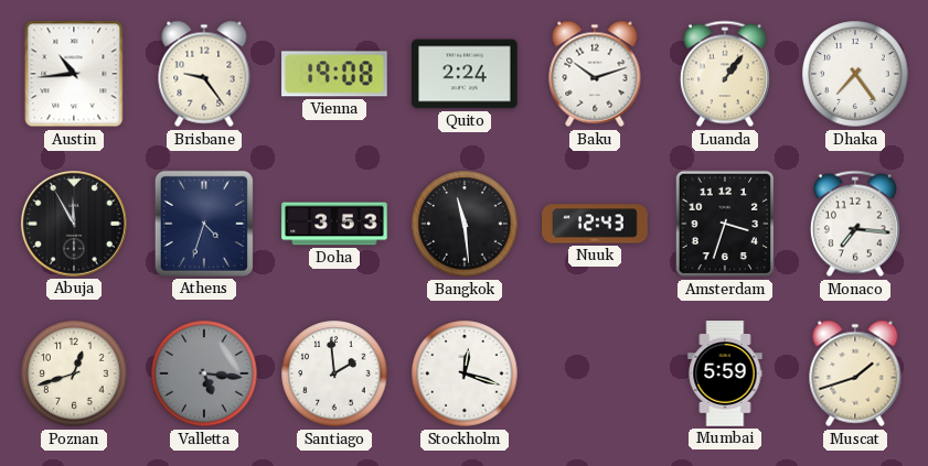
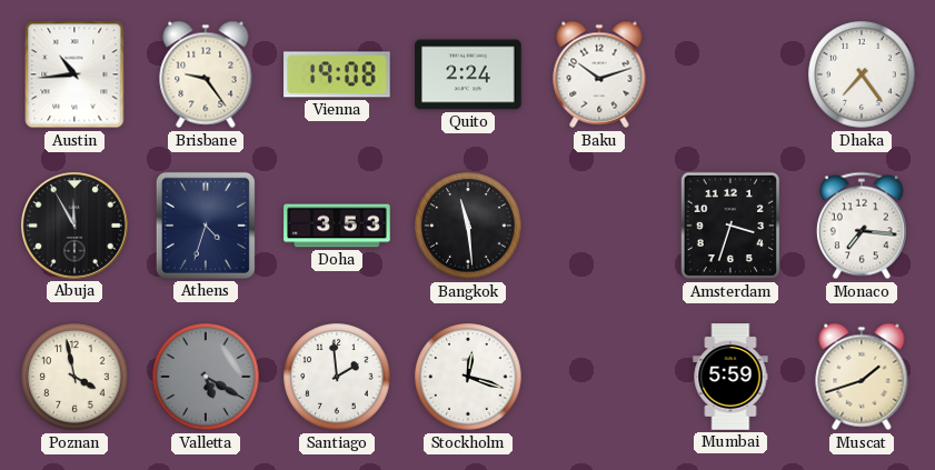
Luanda: 1:06 -> none (725, 74)
Nuuk: 12:43 -> none (595, 224)
Poznan: 12:42 -> 3:58 (74, 377)
Valletta: 5:16 -> 5:20 (206, 377)
